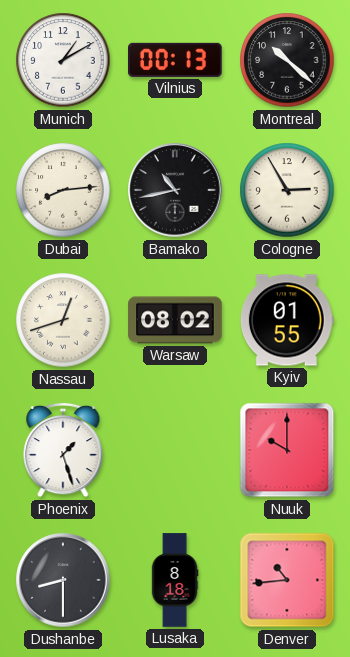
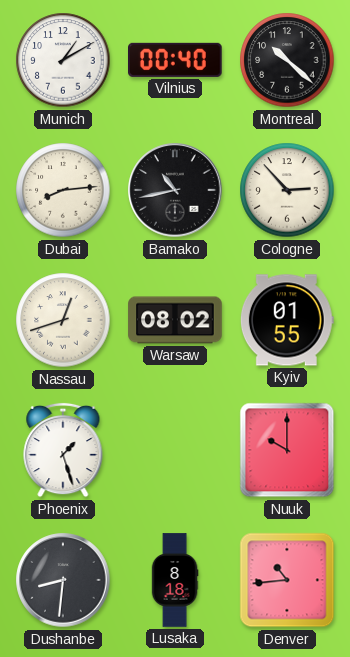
Vilnius: 00:13 -> 00:40 (175, 60)
Cologne: 2:55 -> 2:53 (287, 190)
Dushanbe: 8:30 -> 8:31 (63, 580)
